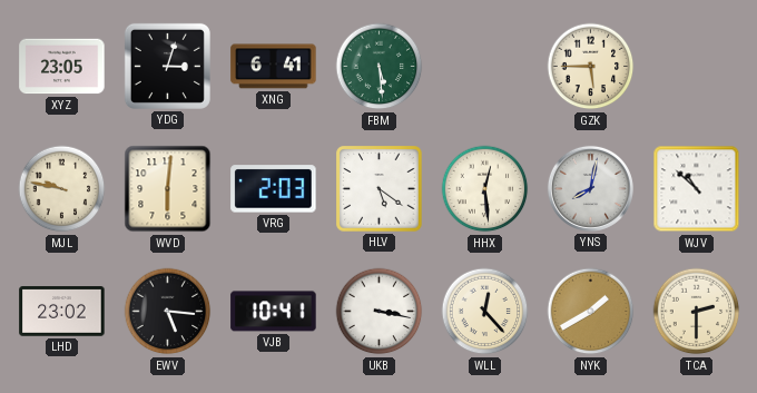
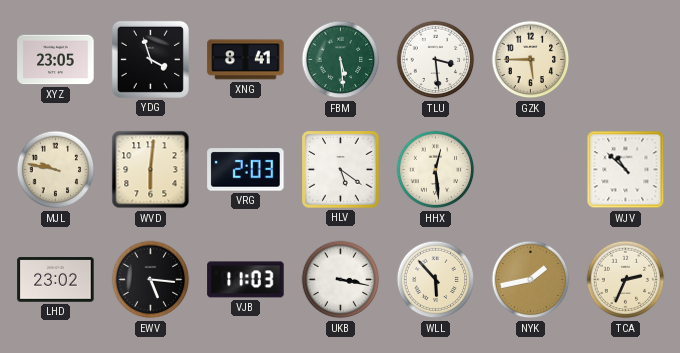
YDG: 3:03 -> 3:57 (150, 59)
XNG: 6:41 -> 8:41 (246, 60)
TLU: none -> 3:29 (436, 60)
YNS: 8:02 -> none (590, 188)
VJB: 10:41 -> 11:03 (246, 280)
WLL: 12:23 -> 5:53 (436, 280)
NYK: 1:40 -> 1:43 (531, 280)
TCA: 2:30 -> 2:34 (626, 280)
